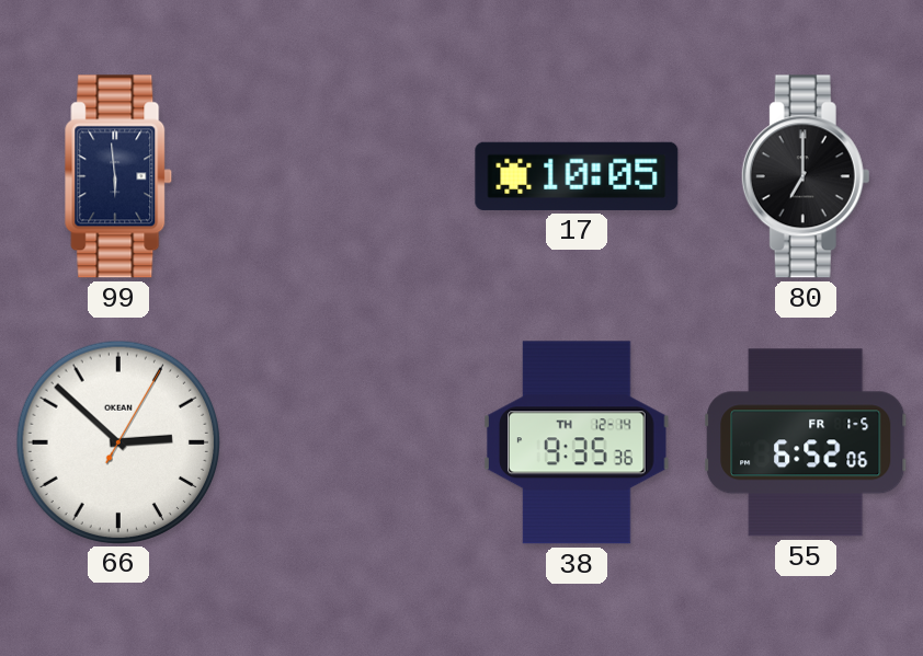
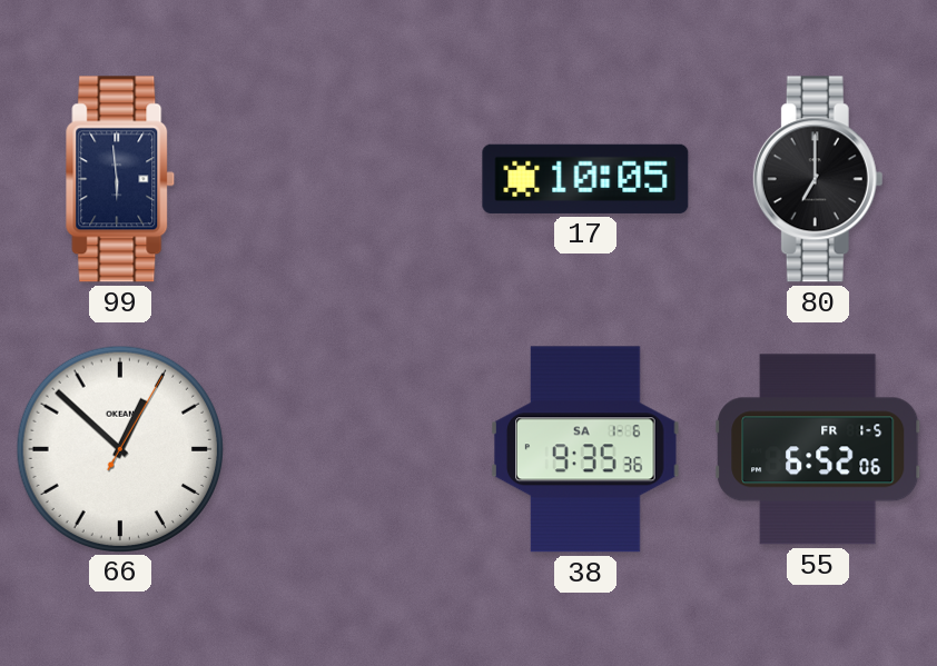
66: 2:52 -> 12:52 (119, 448)
38 date: TH 12-14 -> SA 1-6 (585, 449)
